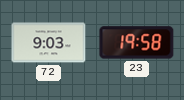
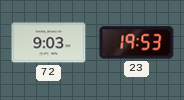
23: 19:58 -> 19:53 (137, 43)
